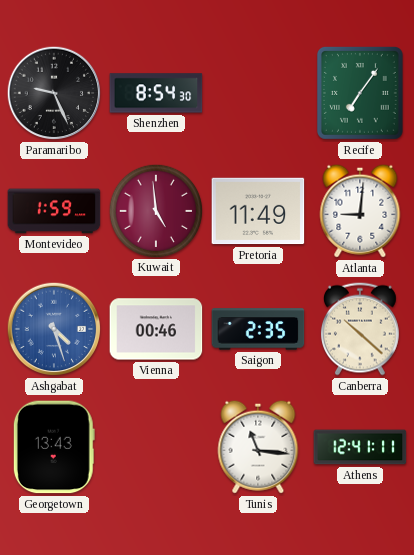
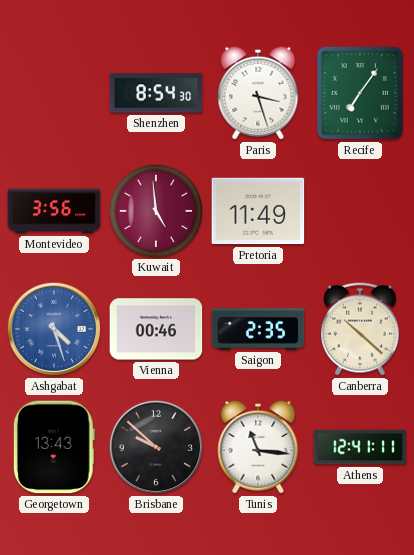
Paramaribo: 9:26 -> none (54, 93)
Paris: none -> 3:27 (258, 93)
Montevideo: 1:59 -> 3:56 (54, 211)
Atlanta: 9:01 -> none (360, 211)
Brisbane: none -> 9:52 (156, 447)
